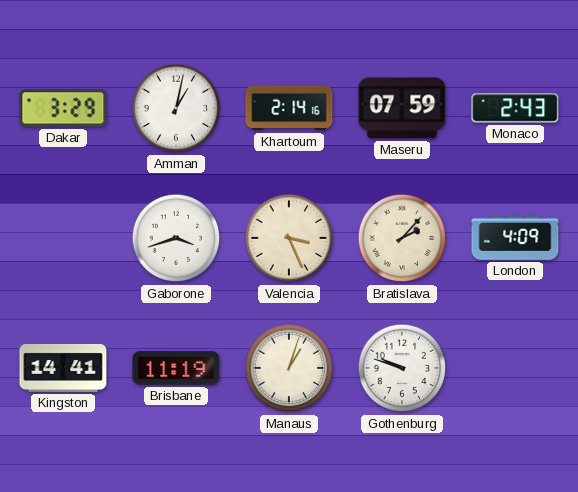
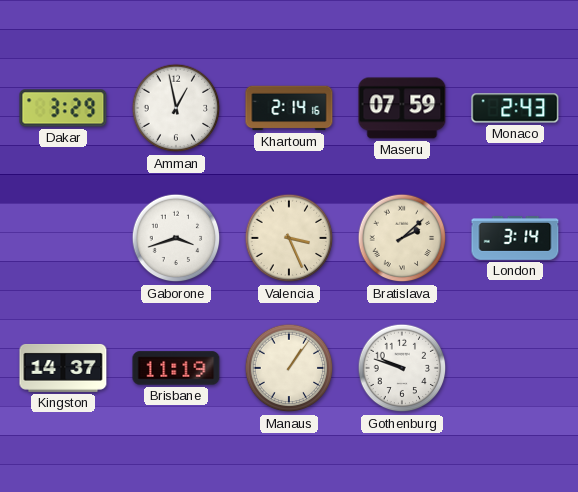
Amman: 1:02 -> 12:58 (176, 108)
Bratislava: 2:07 -> 2:08 (402, 238)
London: 4:09 -> 3:14 (515, 239)
Kingston: 14:41 -> 14:37 (63, 368)
Manaus: 1:03 -> 1:06 (289, 368)
